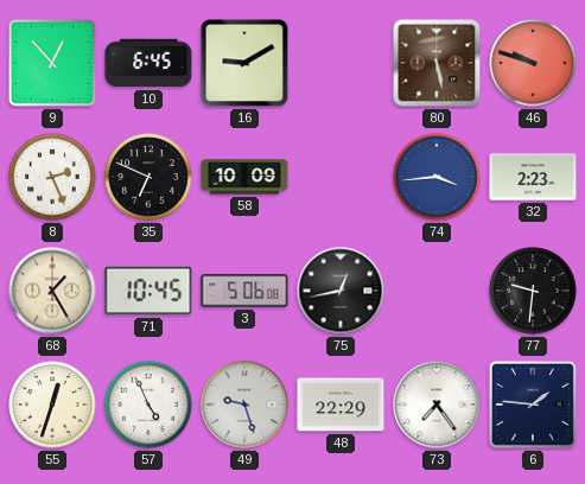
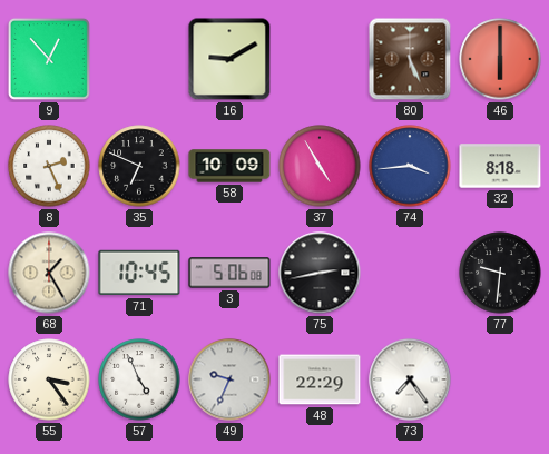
10: 6:45 -> none (148, 63)
80: 5:28 -> 5:26 (410, 59)
46: 9:48 -> 6:00 (500, 59)
37: none -> 4:55 (320, 166)
32: 2:23 -> 8:18 (500, 166)
75: 12:43 -> 2:43 (320, 273)
55: 12:33 -> 3:24 (49, 379)
49: 9:27 -> 9:34 (229, 379)
6: 1:46 -> none (533, 405)
